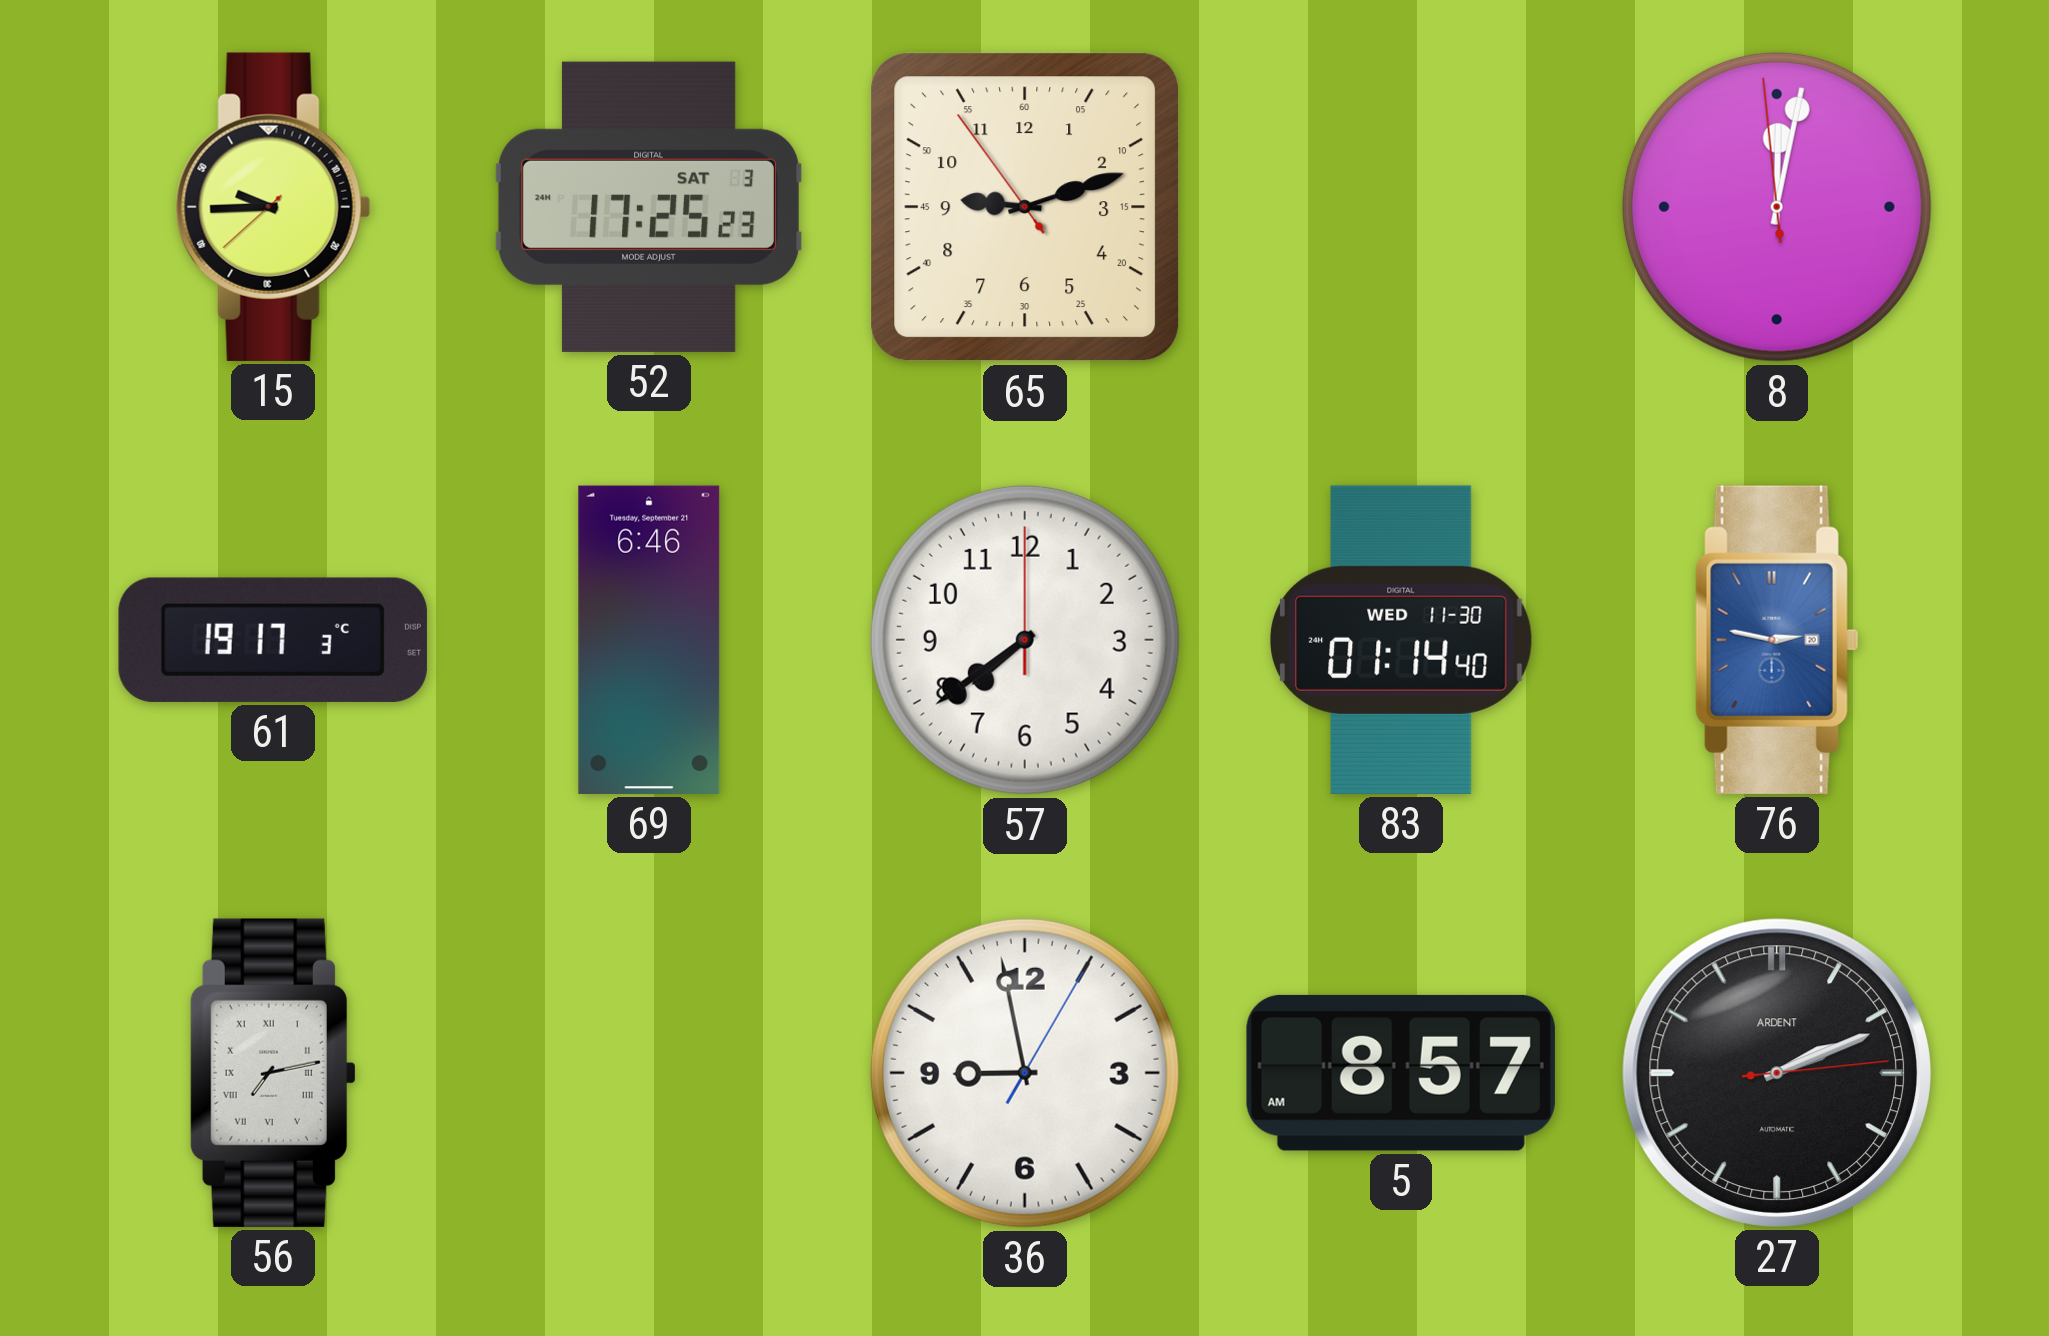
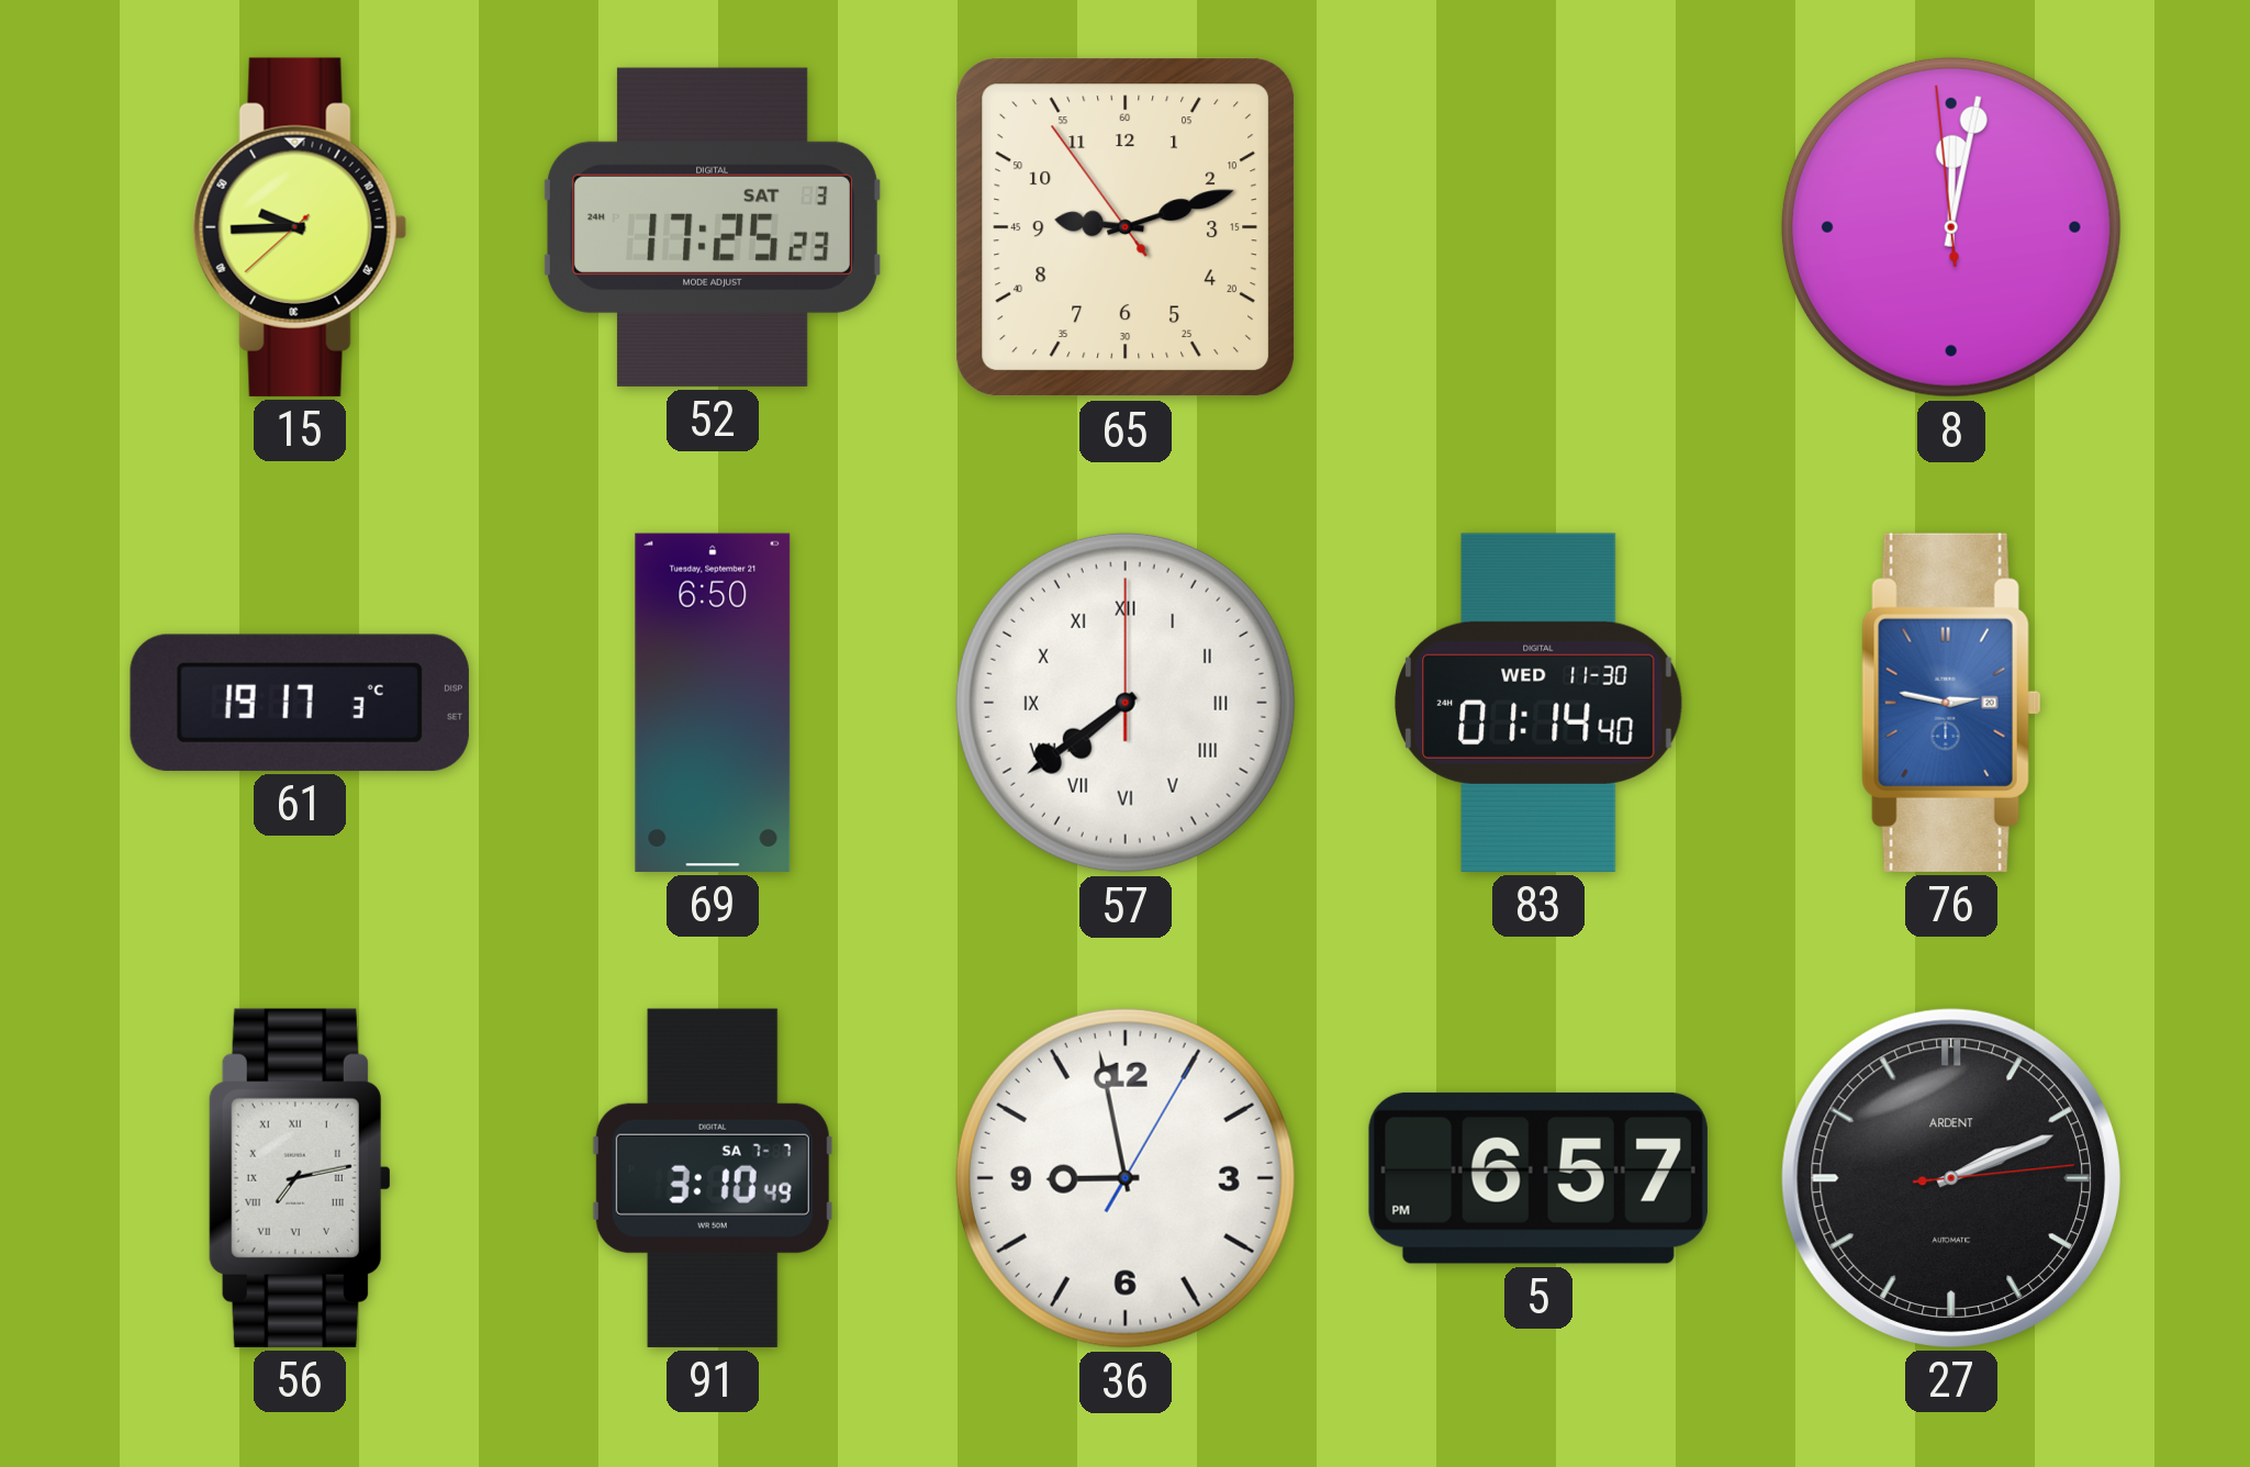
69: 6:46 -> 6:50 (713, 703)
57 numerals: Arabic -> Roman (1126, 703)
91: none -> 3:10 (713, 1178)
5: 8:57 -> 6:57 (1538, 1178)
